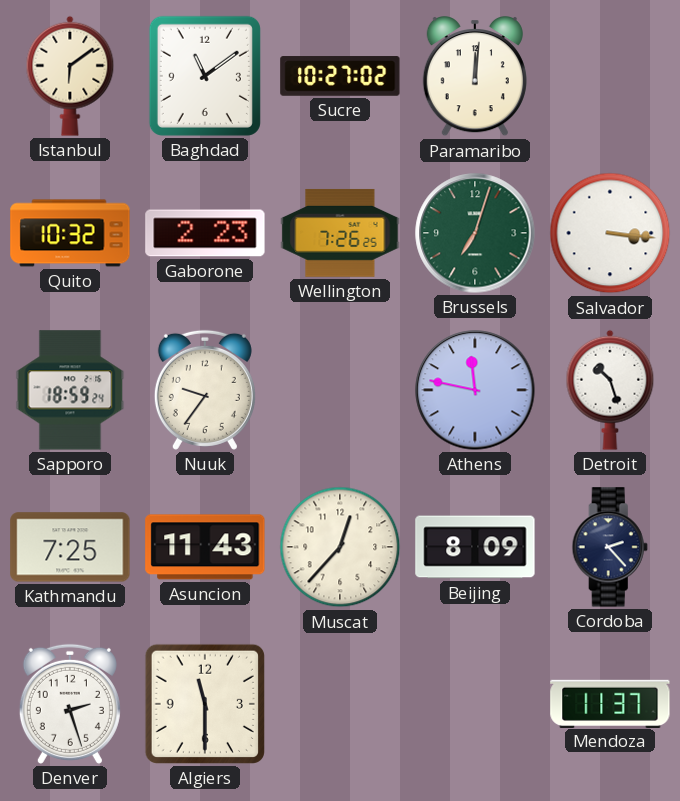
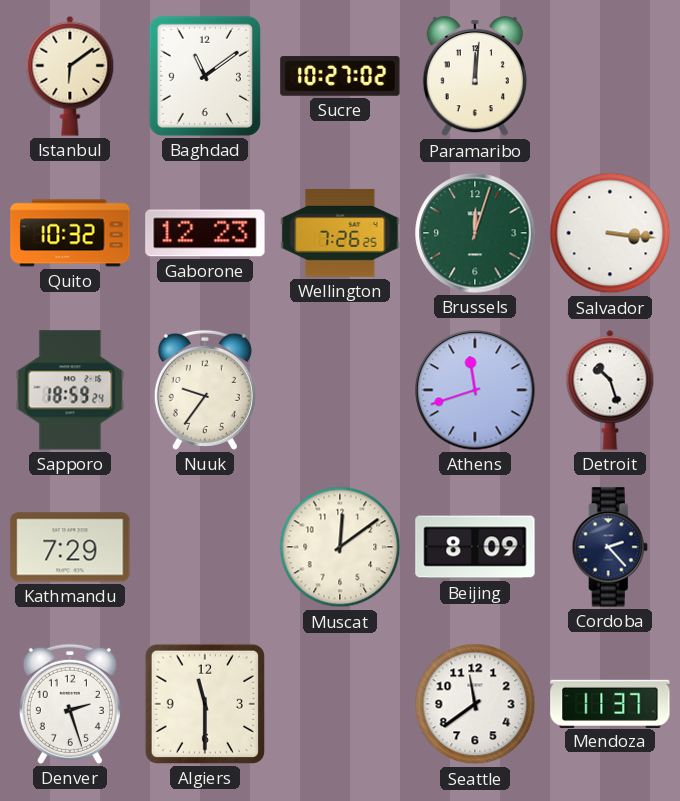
Gaborone: 2:23 -> 12:23 (205, 233)
Brussels: 7:03 -> 12:03 (475, 233)
Athens: 11:47 -> 11:42 (475, 390)
Kathmandu: 7:25 -> 7:29 (70, 547)
Asuncion: 11:43 -> none (205, 547)
Muscat: 12:37 -> 12:09 (340, 547)
Seattle: none -> 11:39 (475, 704)
